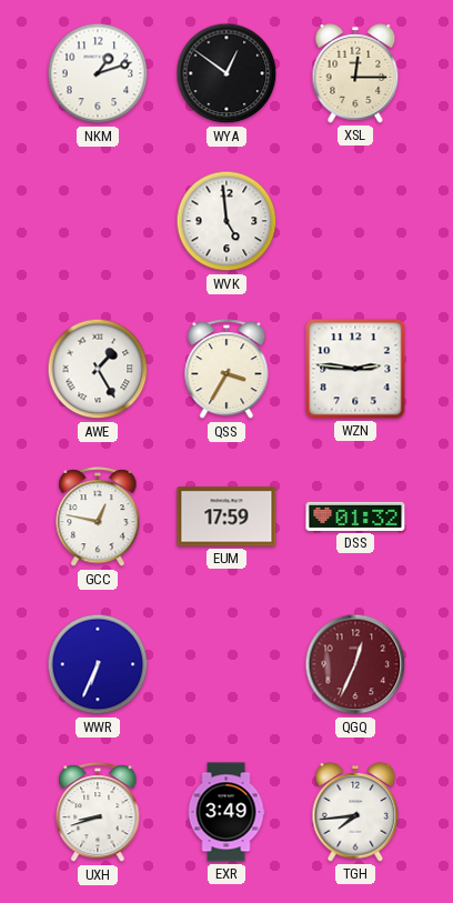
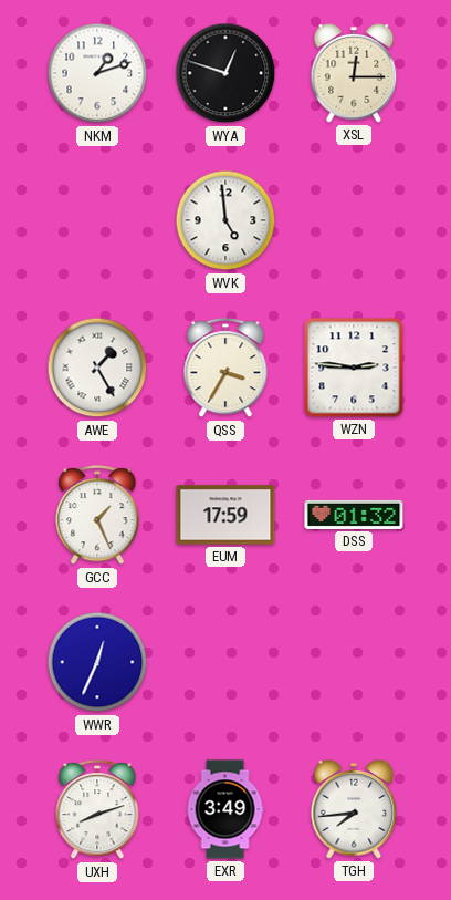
WYA: 12:51 -> 12:48 (225, 73)
GCC: 12:47 -> 1:26 (97, 516)
WWR: 6:34 -> 12:34 (97, 662)
QGQ: 12:34 -> none (355, 664)
UXH: 8:42 -> 8:12 (97, 810)
